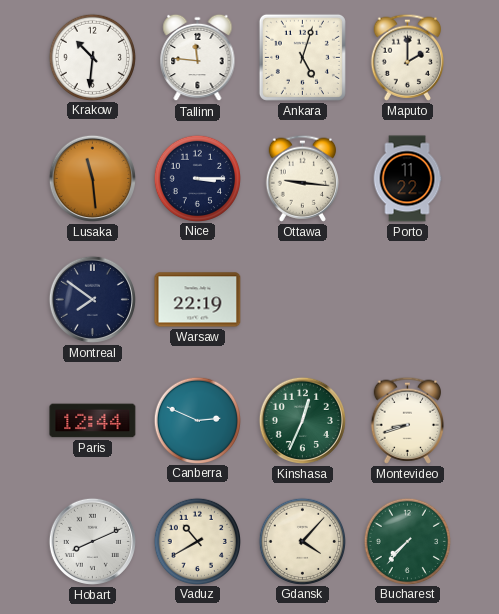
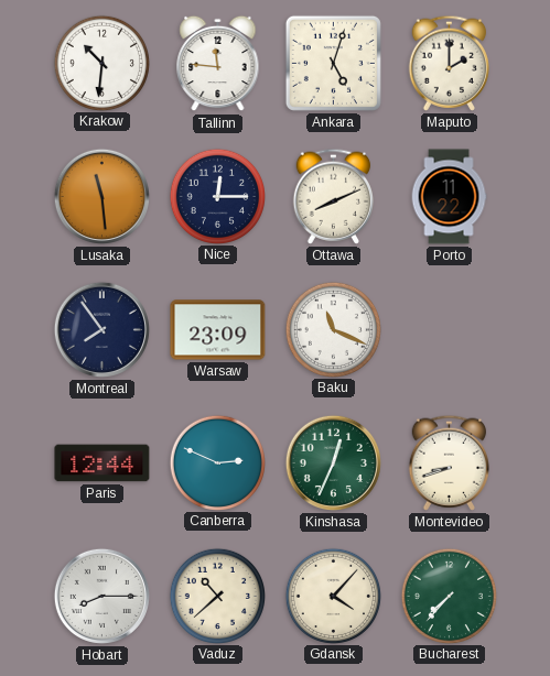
Nice: 3:15 -> 12:15 (217, 196)
Ottawa: 9:16 -> 8:11 (333, 196)
Montreal: 7:51 -> 7:54 (101, 329)
Warsaw: 22:19 -> 23:09 (218, 330)
Baku: none -> 11:19 (333, 329)
Hobart: 8:11 -> 8:15 (101, 596)
Vaduz: 10:40 -> 10:38 (217, 596)
